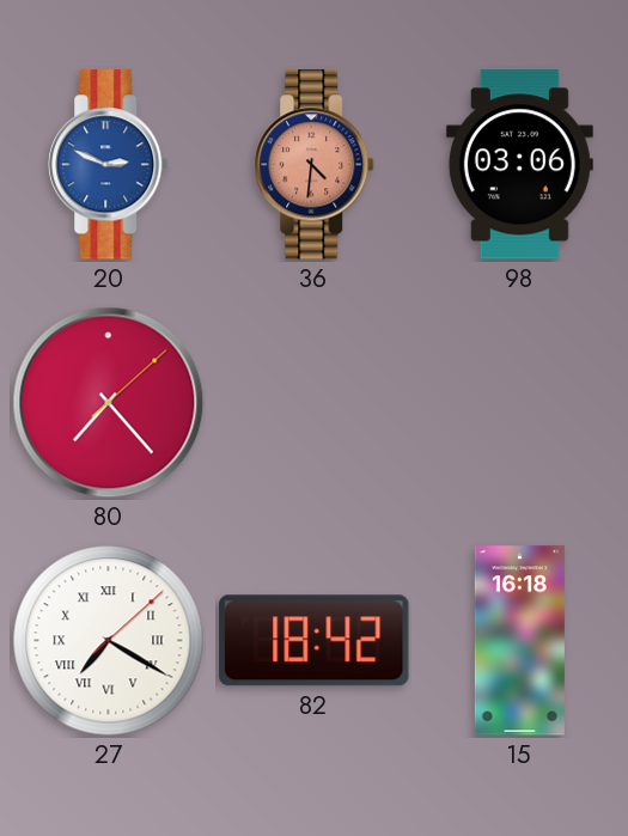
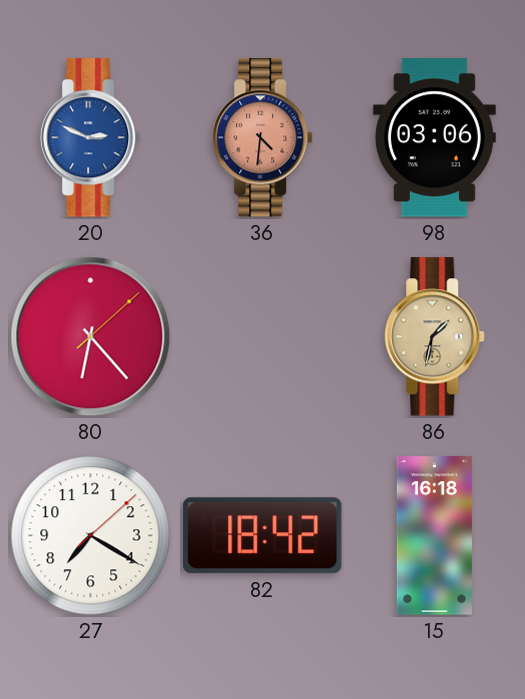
80: 7:23 -> 6:23 (91, 337)
86: none -> 1:32 (435, 337)
27 numerals: Roman -> Arabic (91, 536)
